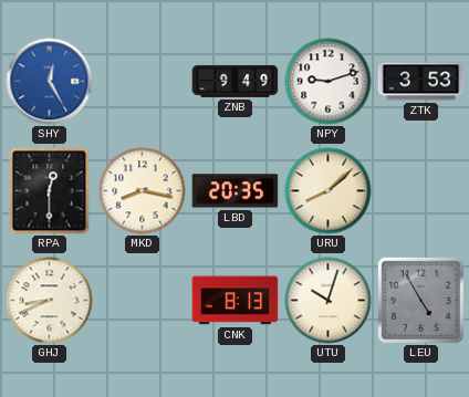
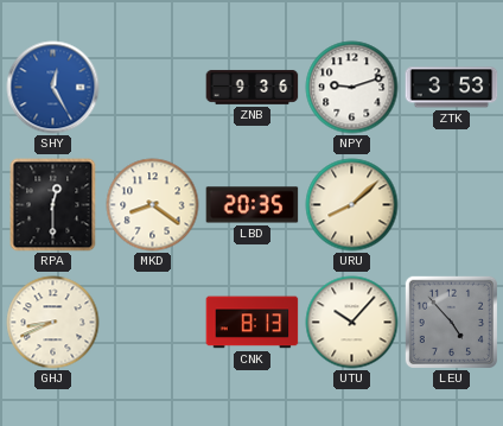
ZNB: 9:49 -> 9:36 (253, 88)
MKD: 8:17 -> 8:21 (153, 205)
UTU: 10:03 -> 10:07 (352, 323)
LEU: 4:55 -> 4:53 (451, 322)
